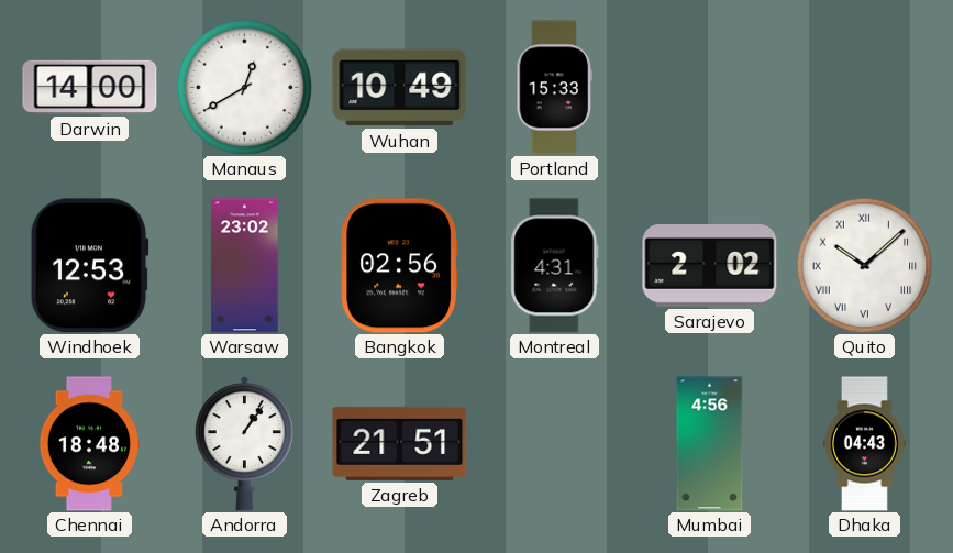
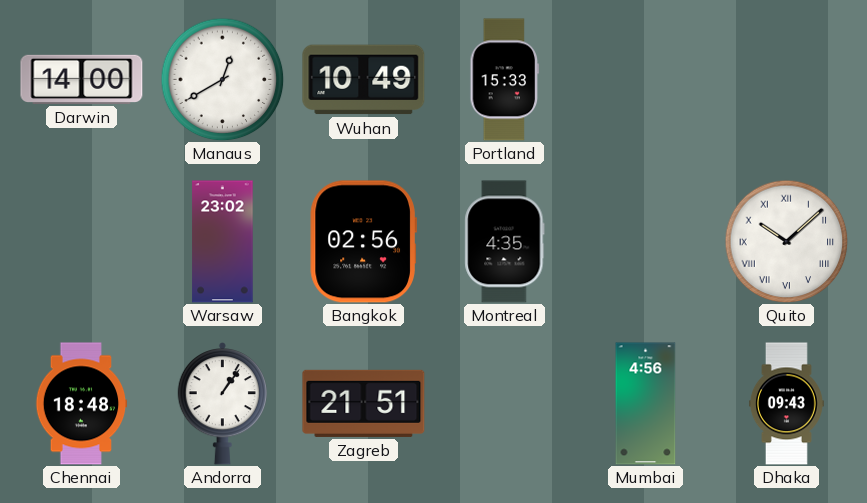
Windhoek: 12:53 -> none (89, 266)
Montreal: 4:31 -> 4:35 (505, 242)
Sarajevo: 2:02 -> none (710, 265)
Dhaka: 04:43 -> 09:43 (787, 404)
